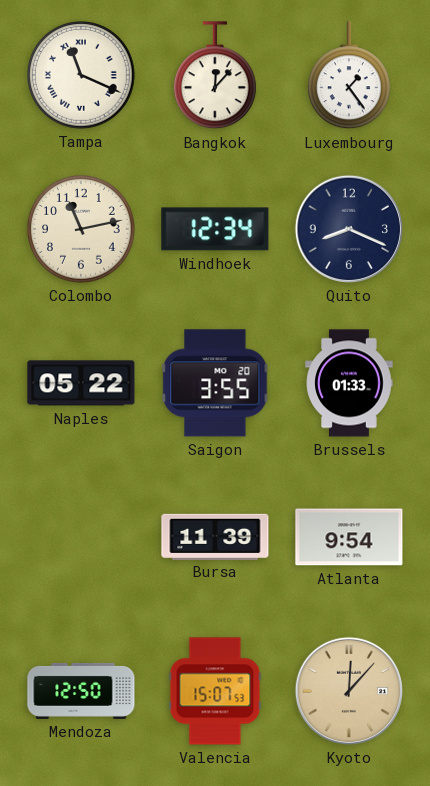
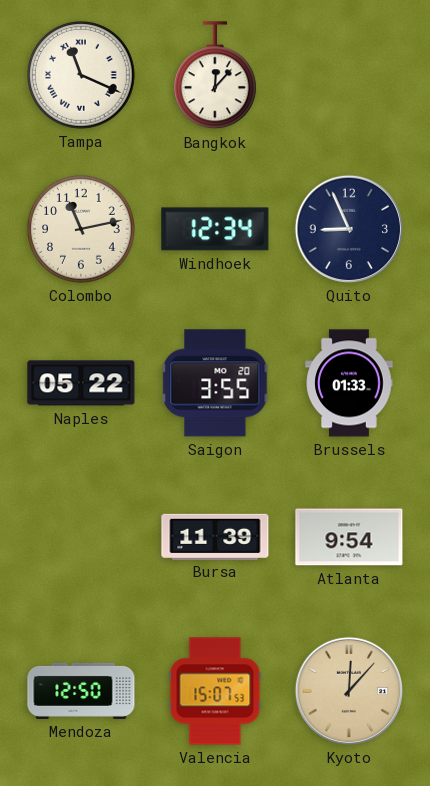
Luxembourg: 1:24 -> none (349, 76)
Quito: 8:19 -> 8:56 (349, 229)
